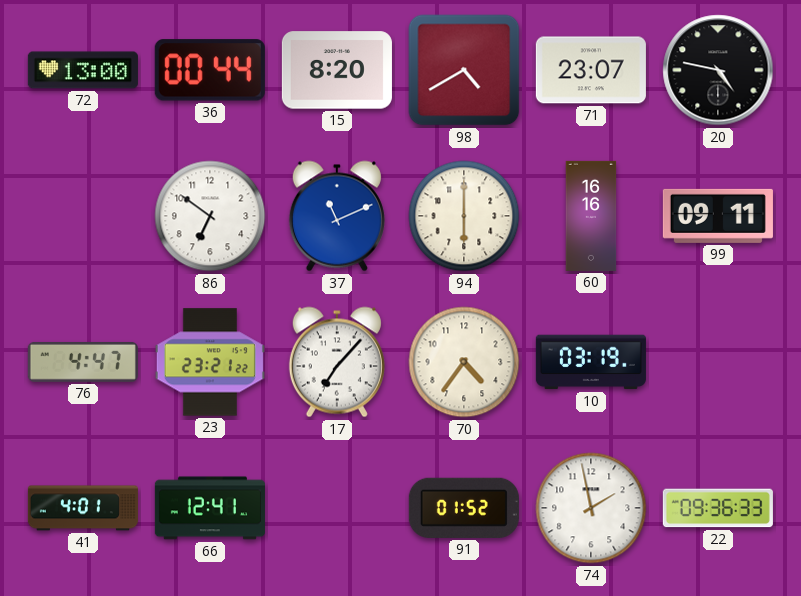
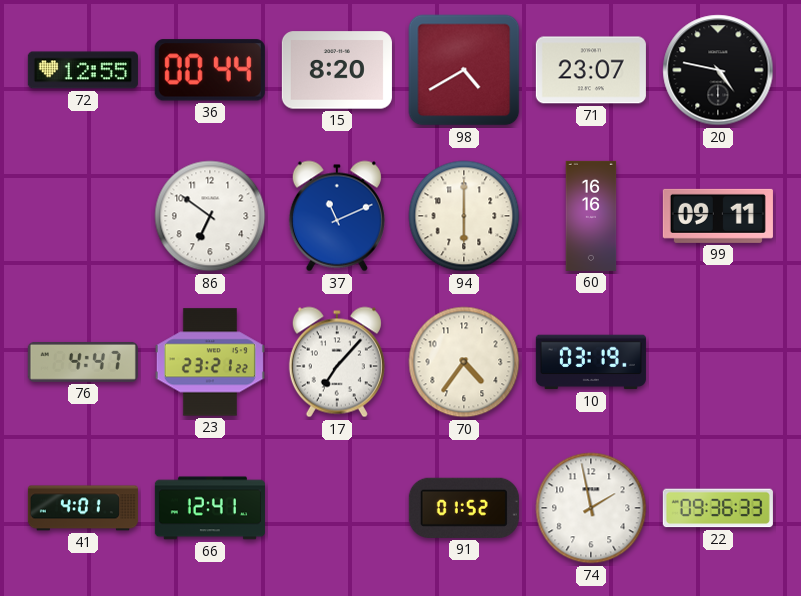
72: 13:00 -> 12:55 (83, 70)
